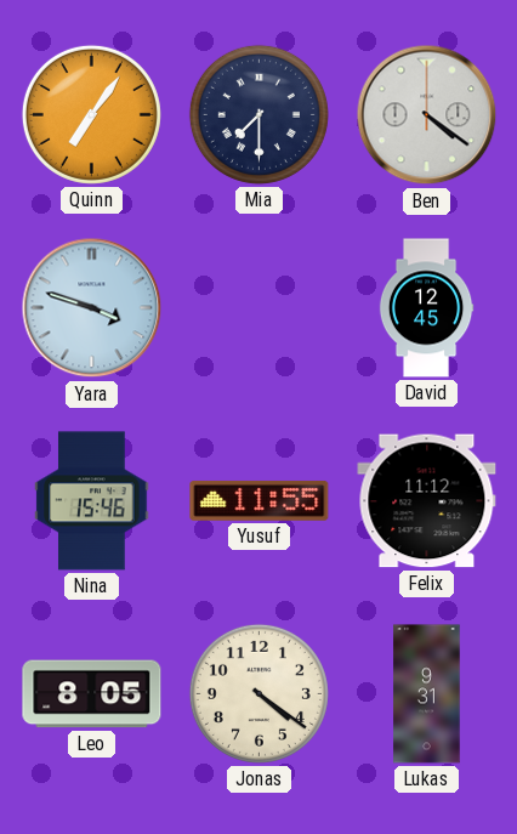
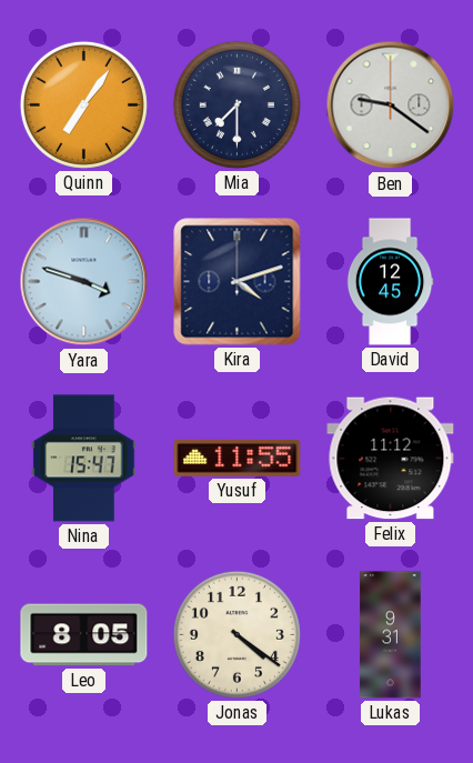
Ben: 4:21 -> 9:21 (391, 106)
Kira: none -> 4:12 (238, 282)
Nina: 15:46 -> 15:47 (84, 459)
